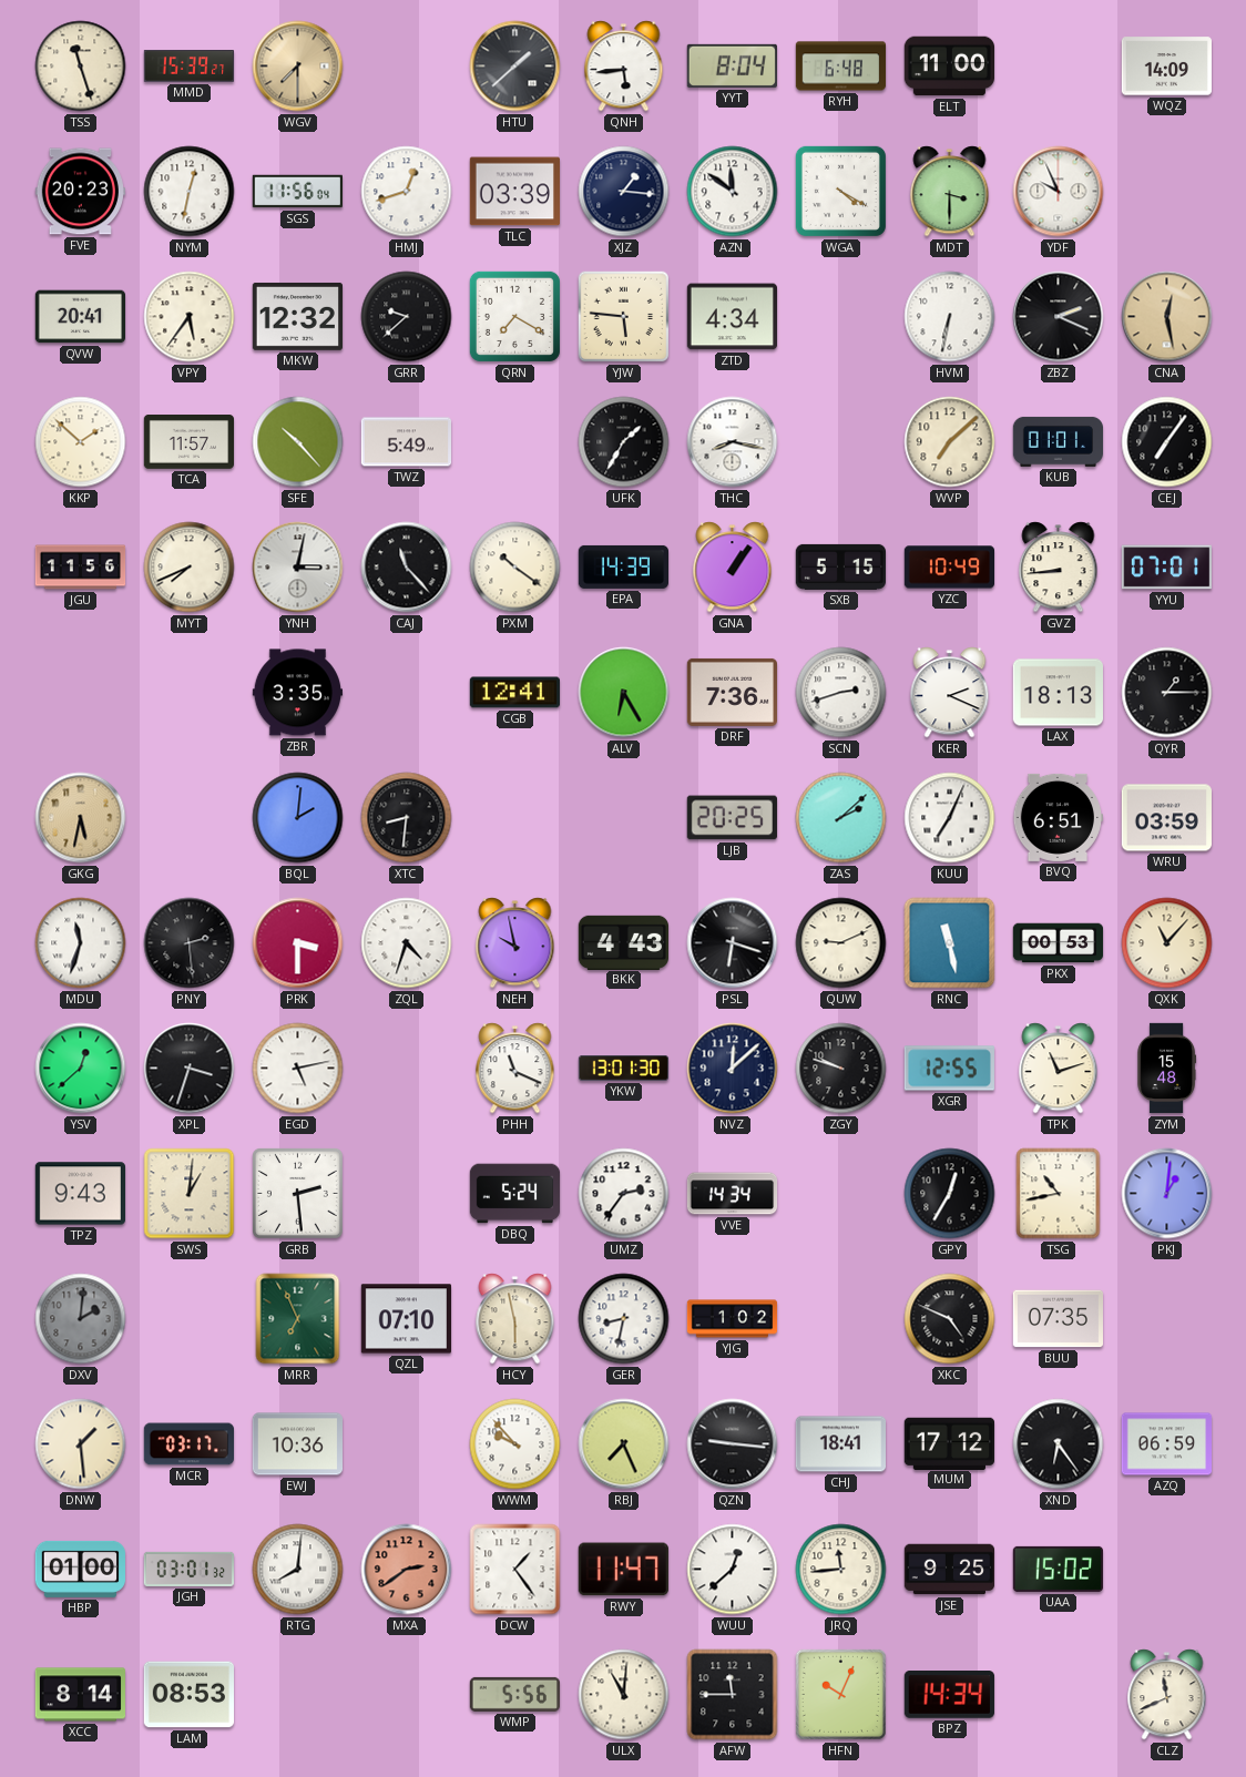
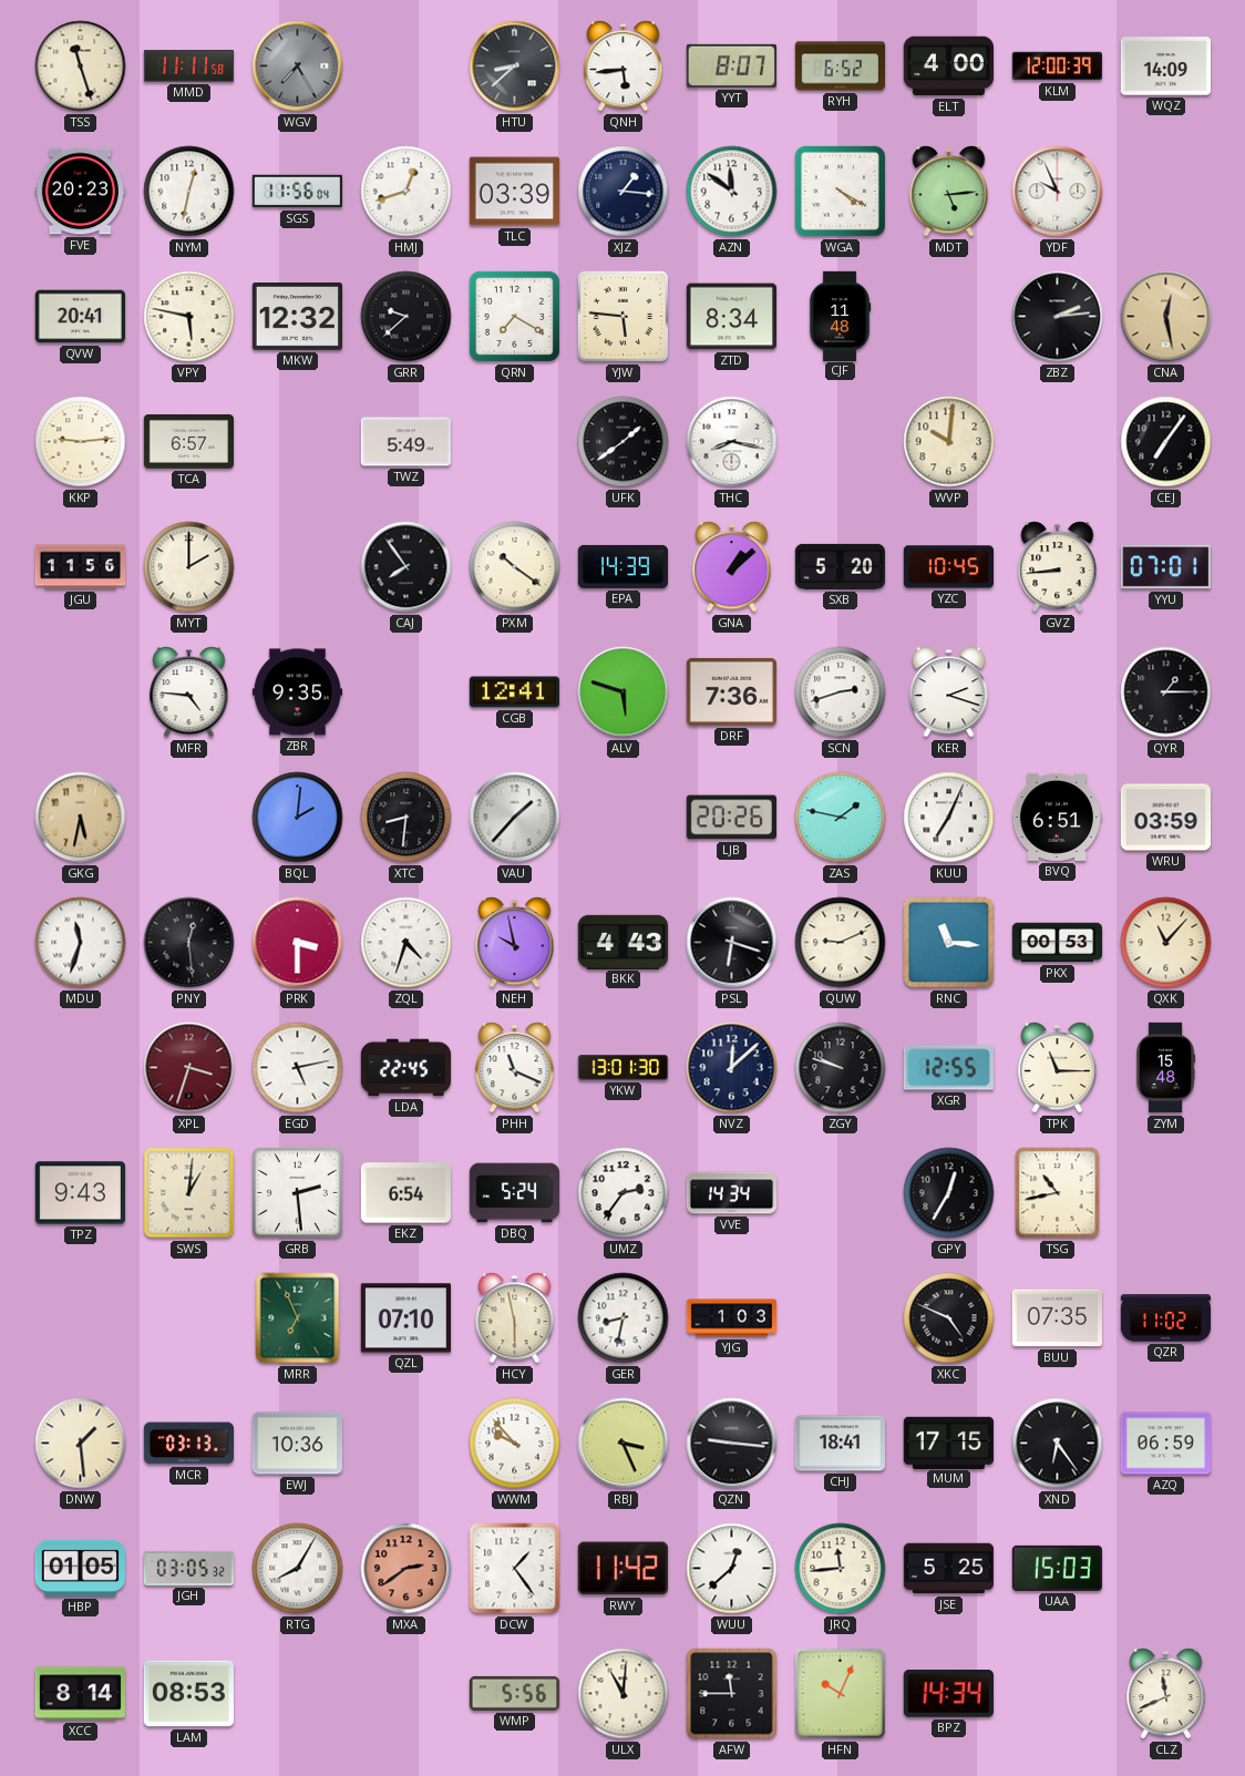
MMD: 15:39 -> 11:11 (189, 66)
WGV: 7:30 -> 7:25 (298, 66)
WGV dial: champagne -> grey (298, 66)
HTU: 1:38 -> 8:38 (515, 66)
YYT: 8:04 -> 8:07 (731, 65)
RYH: 6:48 -> 6:52 (841, 66)
ELT: 11:00 -> 4:00 (948, 66)
KLM: none -> 12:00 (1057, 66)
MDT: 3:30 -> 5:14 (949, 192)
VPY: 5:36 -> 5:47 (189, 317)
ZTD: 4:34 -> 8:34 (731, 317)
CJF: none -> 11:48 (840, 316)
HVM: 6:32 -> none (950, 317)
ZBZ: 2:19 -> 2:14 (1058, 317)
KKP: 1:52 -> 9:14 (81, 442)
TCA: 11:57 -> 6:57 (188, 442)
SFE: 10:23 -> none (298, 442)
UFK: 1:35 -> 1:39 (624, 442)
WVP: 7:08 -> 10:01 (949, 442)
KUB: 01:01 -> none (1058, 441)
MYT: 7:41 -> 2:00 (189, 567)
YNH: 3:02 -> none (298, 568)
CAJ: 11:23 -> 7:54 (407, 567)
GNA: 1:06 -> 1:08 (732, 567)
SXB: 5:15 -> 5:20 (840, 566)
YZC: 10:49 -> 10:45 (948, 567)
MFR: none -> 4:46 (189, 692)
ZBR: 3:35 -> 9:35 (297, 692)
ALV: 6:25 -> 5:48 (624, 692)
KER: 2:19 -> 2:18 (949, 692)
LAX: 18:13 -> none (1058, 693)
VAU: none -> 1:37 (515, 818)
LJB: 20:25 -> 20:26 (731, 818)
ZAS: 2:08 -> 1:47 (841, 818)
PNY: 2:29 -> 12:29 (189, 943)
RNC: 11:28 -> 11:16 (949, 943)
YSV: 12:38 -> none (81, 1069)
XPL dial: black -> burgundy (189, 1068)
LDA: none -> 22:45 (407, 1068)
TPK: 11:12 -> 11:15 (1058, 1068)
EKZ: none -> 6:54 (405, 1193)
PKJ: 1:01 -> none (1167, 1194)
DXV: 2:01 -> none (81, 1319)
YJG: 1:02 -> 1:03 (732, 1318)
QZR: none -> 11:02 (1166, 1318)
MCR: 03:17 -> 03:13 (189, 1444)
RBJ: 7:26 -> 3:26 (624, 1444)
MUM: 17:12 -> 17:15 (948, 1443)
HBP: 01:00 -> 01:05 (80, 1568)
JGH: 03:01 -> 03:05 (189, 1568)
RTG: 8:01 -> 8:05 (298, 1569)
RWY: 11:47 -> 11:42 (622, 1569)
JSE: 9:25 -> 5:25 (948, 1569)
UAA: 15:02 -> 15:03 (1057, 1568)
